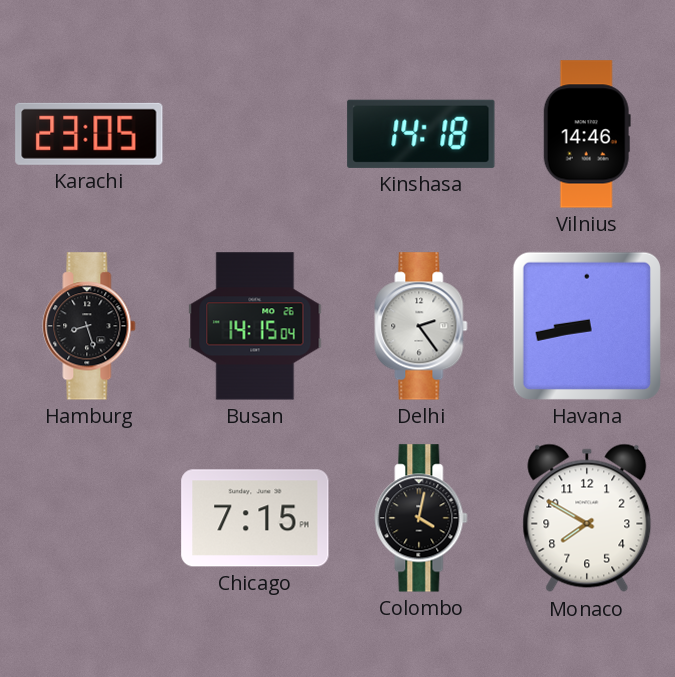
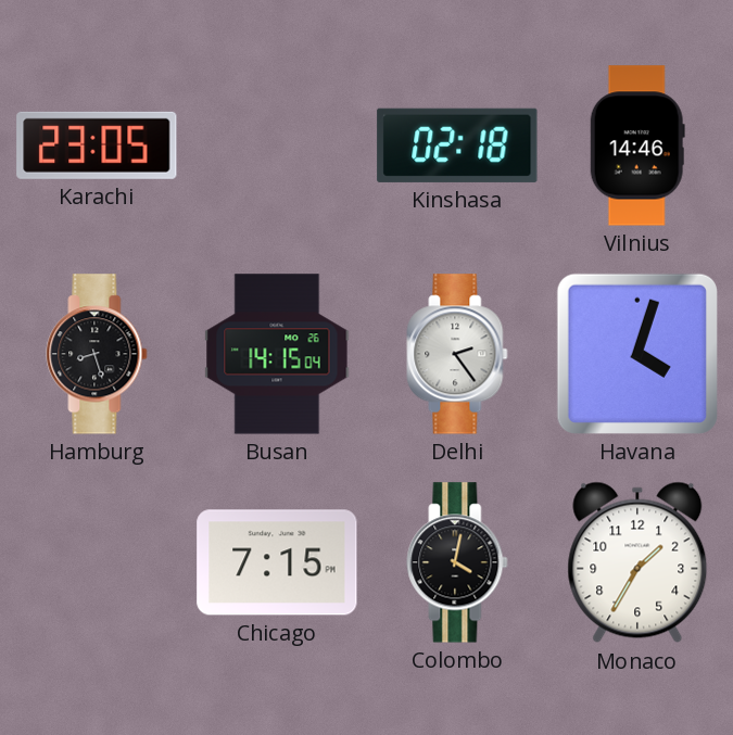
Kinshasa: 14:18 -> 02:18 (457, 145)
Havana: 8:43 -> 4:03 (637, 354)
Monaco: 7:50 -> 1:35 (637, 562)
